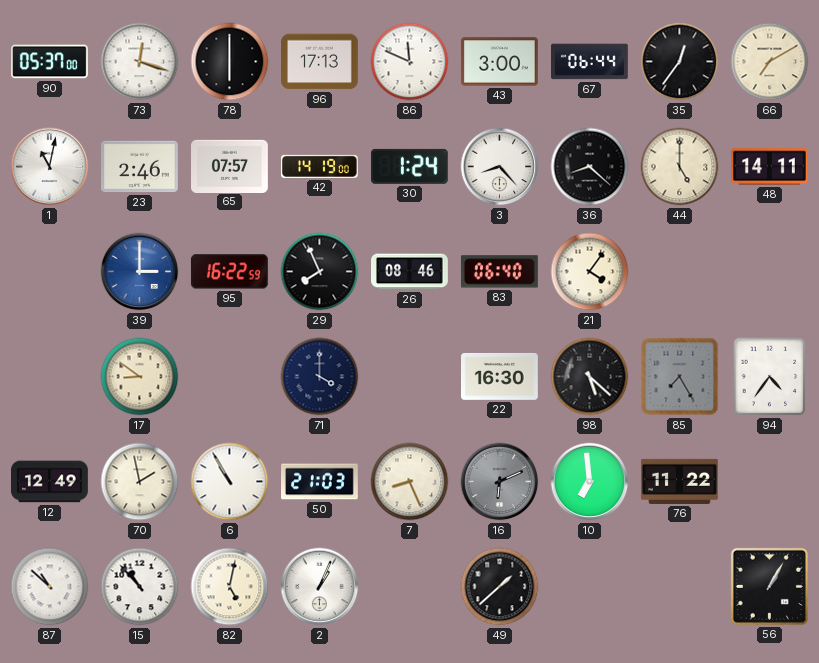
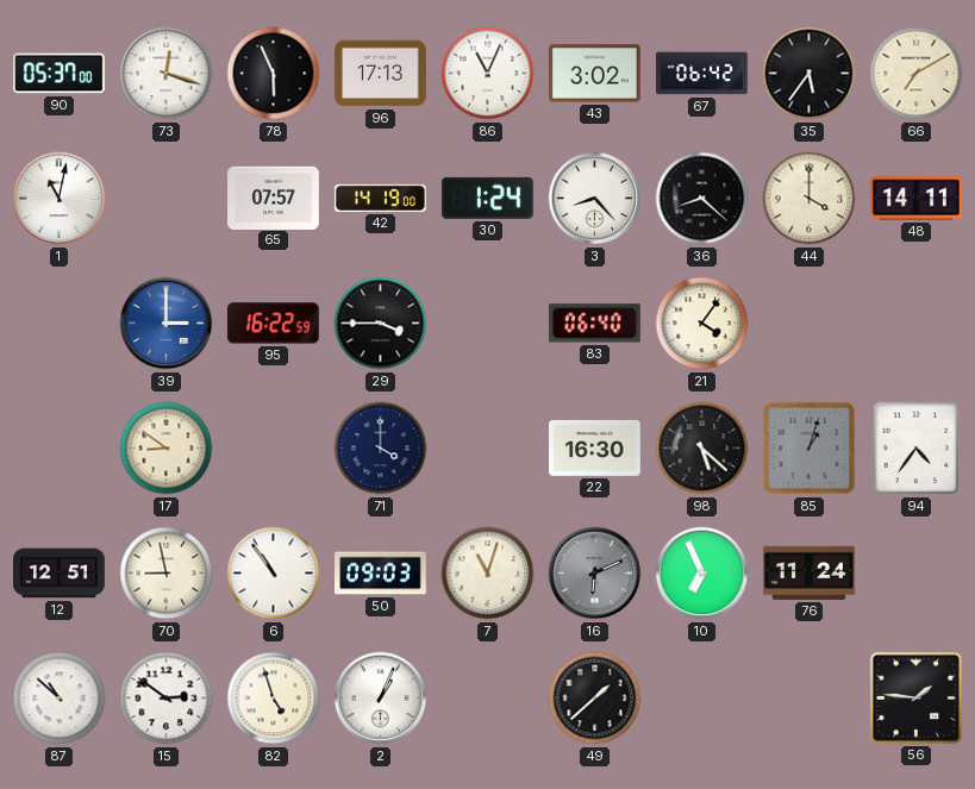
78: 6:00 -> 5:56 (274, 74)
86: 11:49 -> 11:04 (488, 74)
43: 3:00 -> 3:02 (595, 74)
67: 06:44 -> 06:42 (702, 74)
35: 12:36 -> 5:36 (810, 74)
23: 2:46 -> none (140, 167)
44: 5:00 -> 4:00 (810, 199)
29: 7:56 -> 3:45 (381, 324)
26: 08:46 -> none (410, 272)
85: 7:25 -> 1:03 (810, 449)
12: 12:49 -> 12:51 (60, 574)
70: 1:58 -> 8:58 (167, 574)
6: 10:55 -> 10:54 (274, 574)
50: 21:03 -> 09:03 (381, 574)
7: 8:26 -> 11:03 (488, 574)
10: 6:59 -> 6:56 (702, 574)
76: 11:22 -> 11:24 (808, 572)
15: 10:53 -> 2:51 (167, 699)
82: 5:02 -> 4:57 (274, 699)
56: 1:05 -> 1:46 (915, 697)
